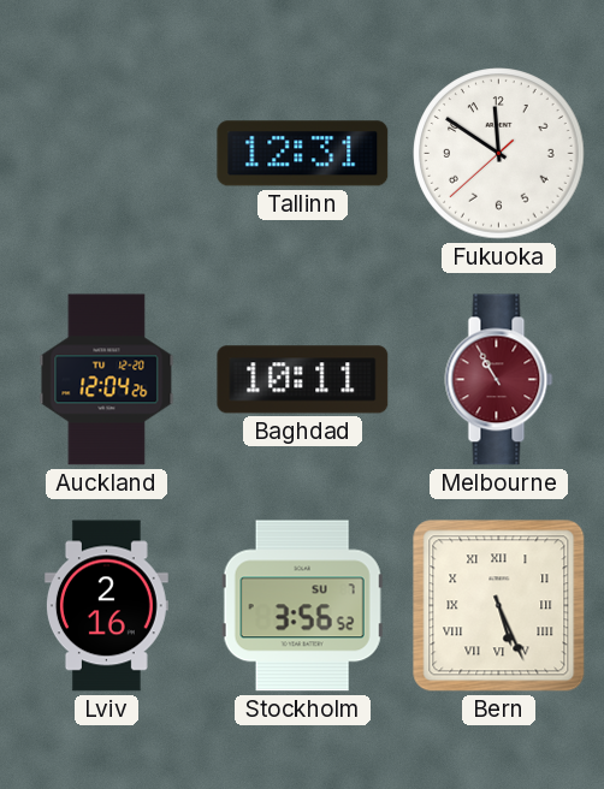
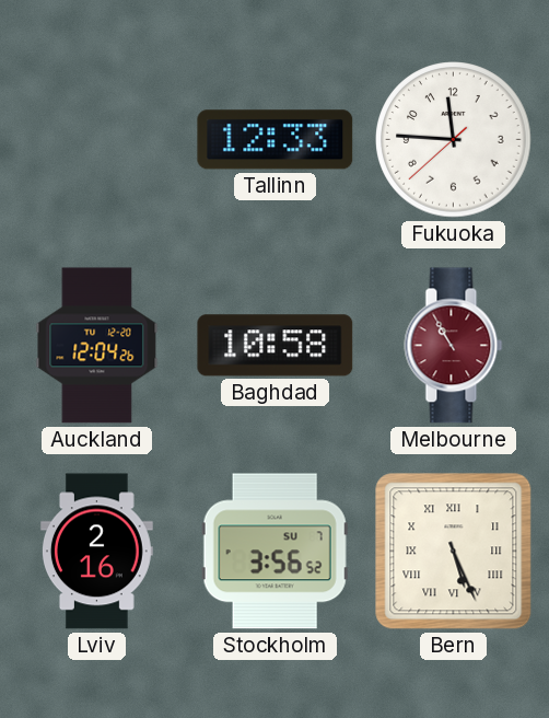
Tallinn: 12:31 -> 12:33 (276, 140)
Fukuoka: 11:50 -> 11:45 (454, 140)
Baghdad: 10:11 -> 10:58 (276, 346)
